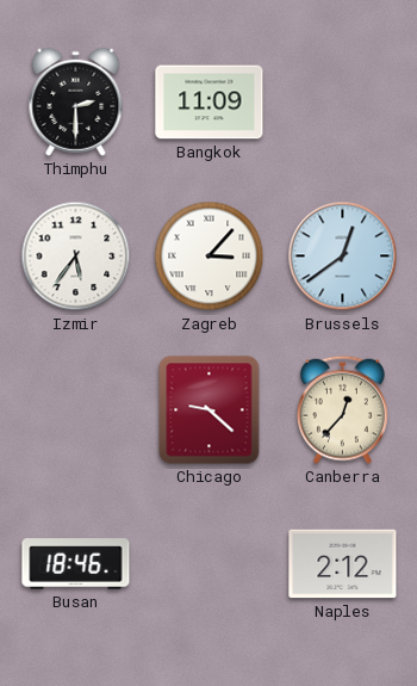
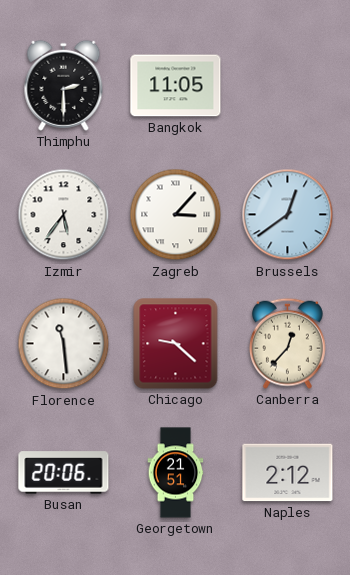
Bangkok: 11:09 -> 11:05 (176, 86)
Florence: none -> 11:29 (64, 344)
Busan: 18:46 -> 20:06 (64, 473)
Georgetown: none -> 21:51 (176, 473)
